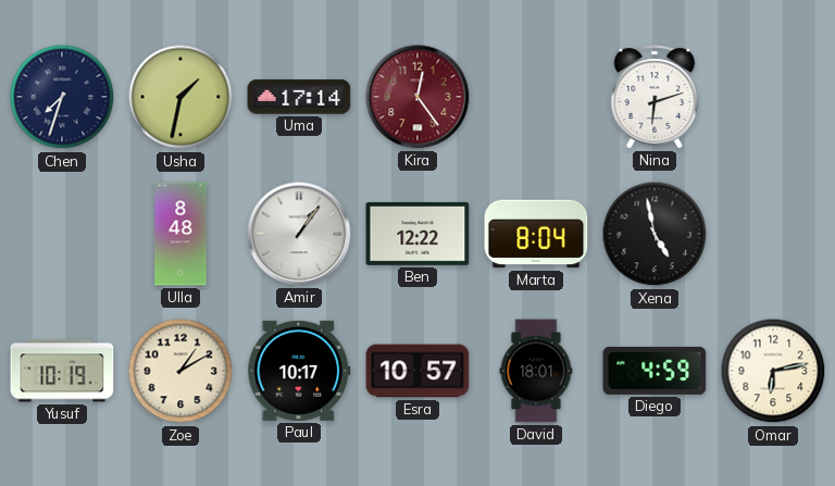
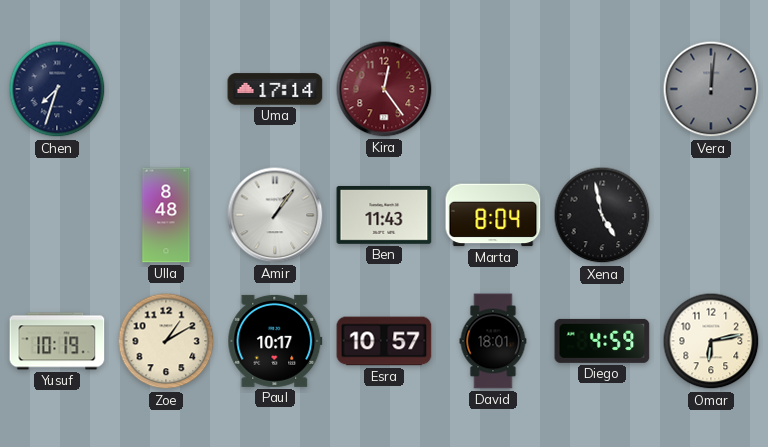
Usha: 1:32 -> none (180, 97)
Nina: 6:12 -> none (655, 97)
Vera: none -> 12:01 (711, 89)
Ben: 12:22 -> 11:43 (384, 215)
